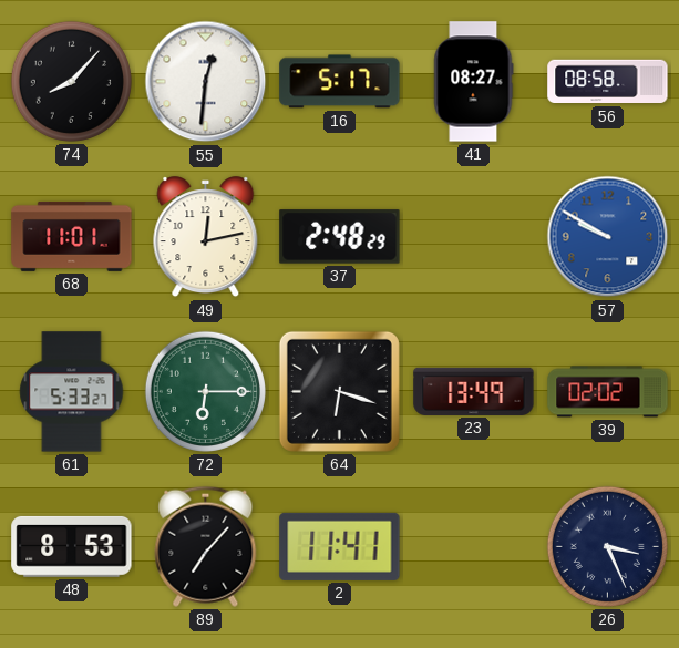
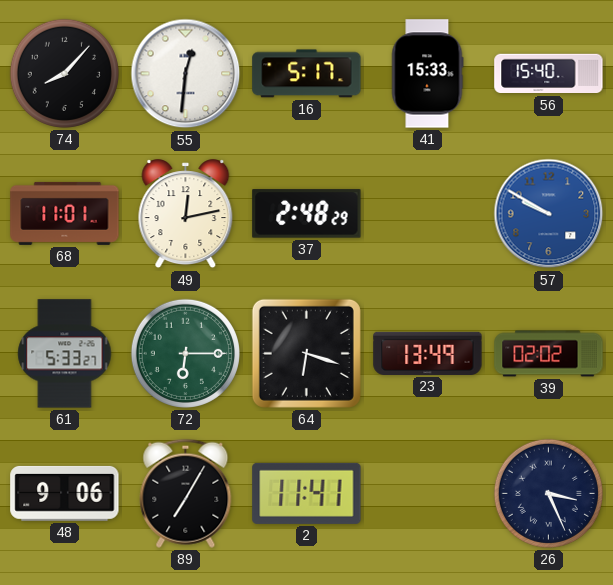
41: 08:27 -> 15:33 (427, 74)
56: 08:58 -> 15:40 (549, 74)
48: 8:53 -> 9:06 (65, 493)
89: 7:07 -> 7:05 (186, 493)
